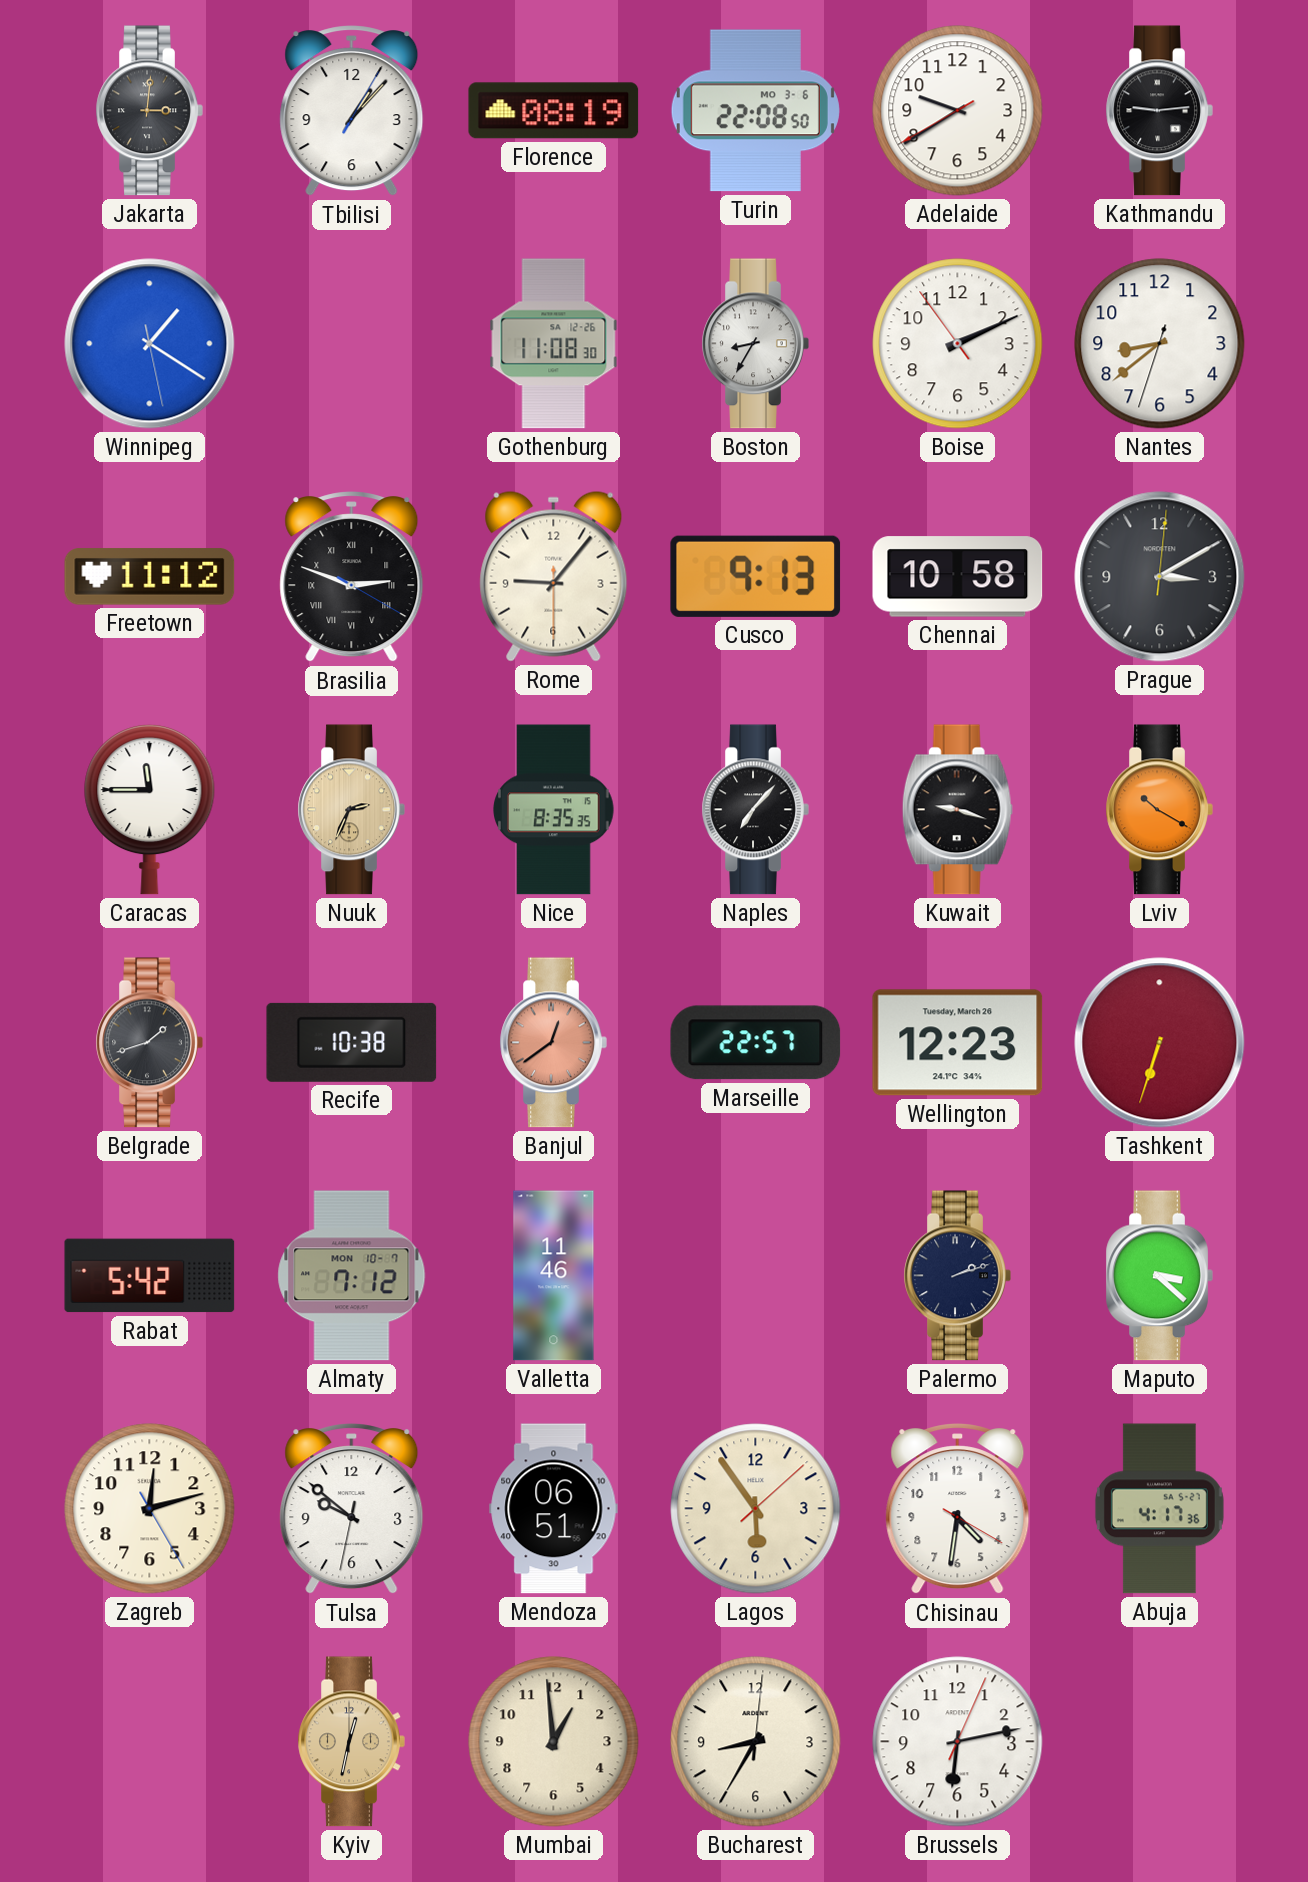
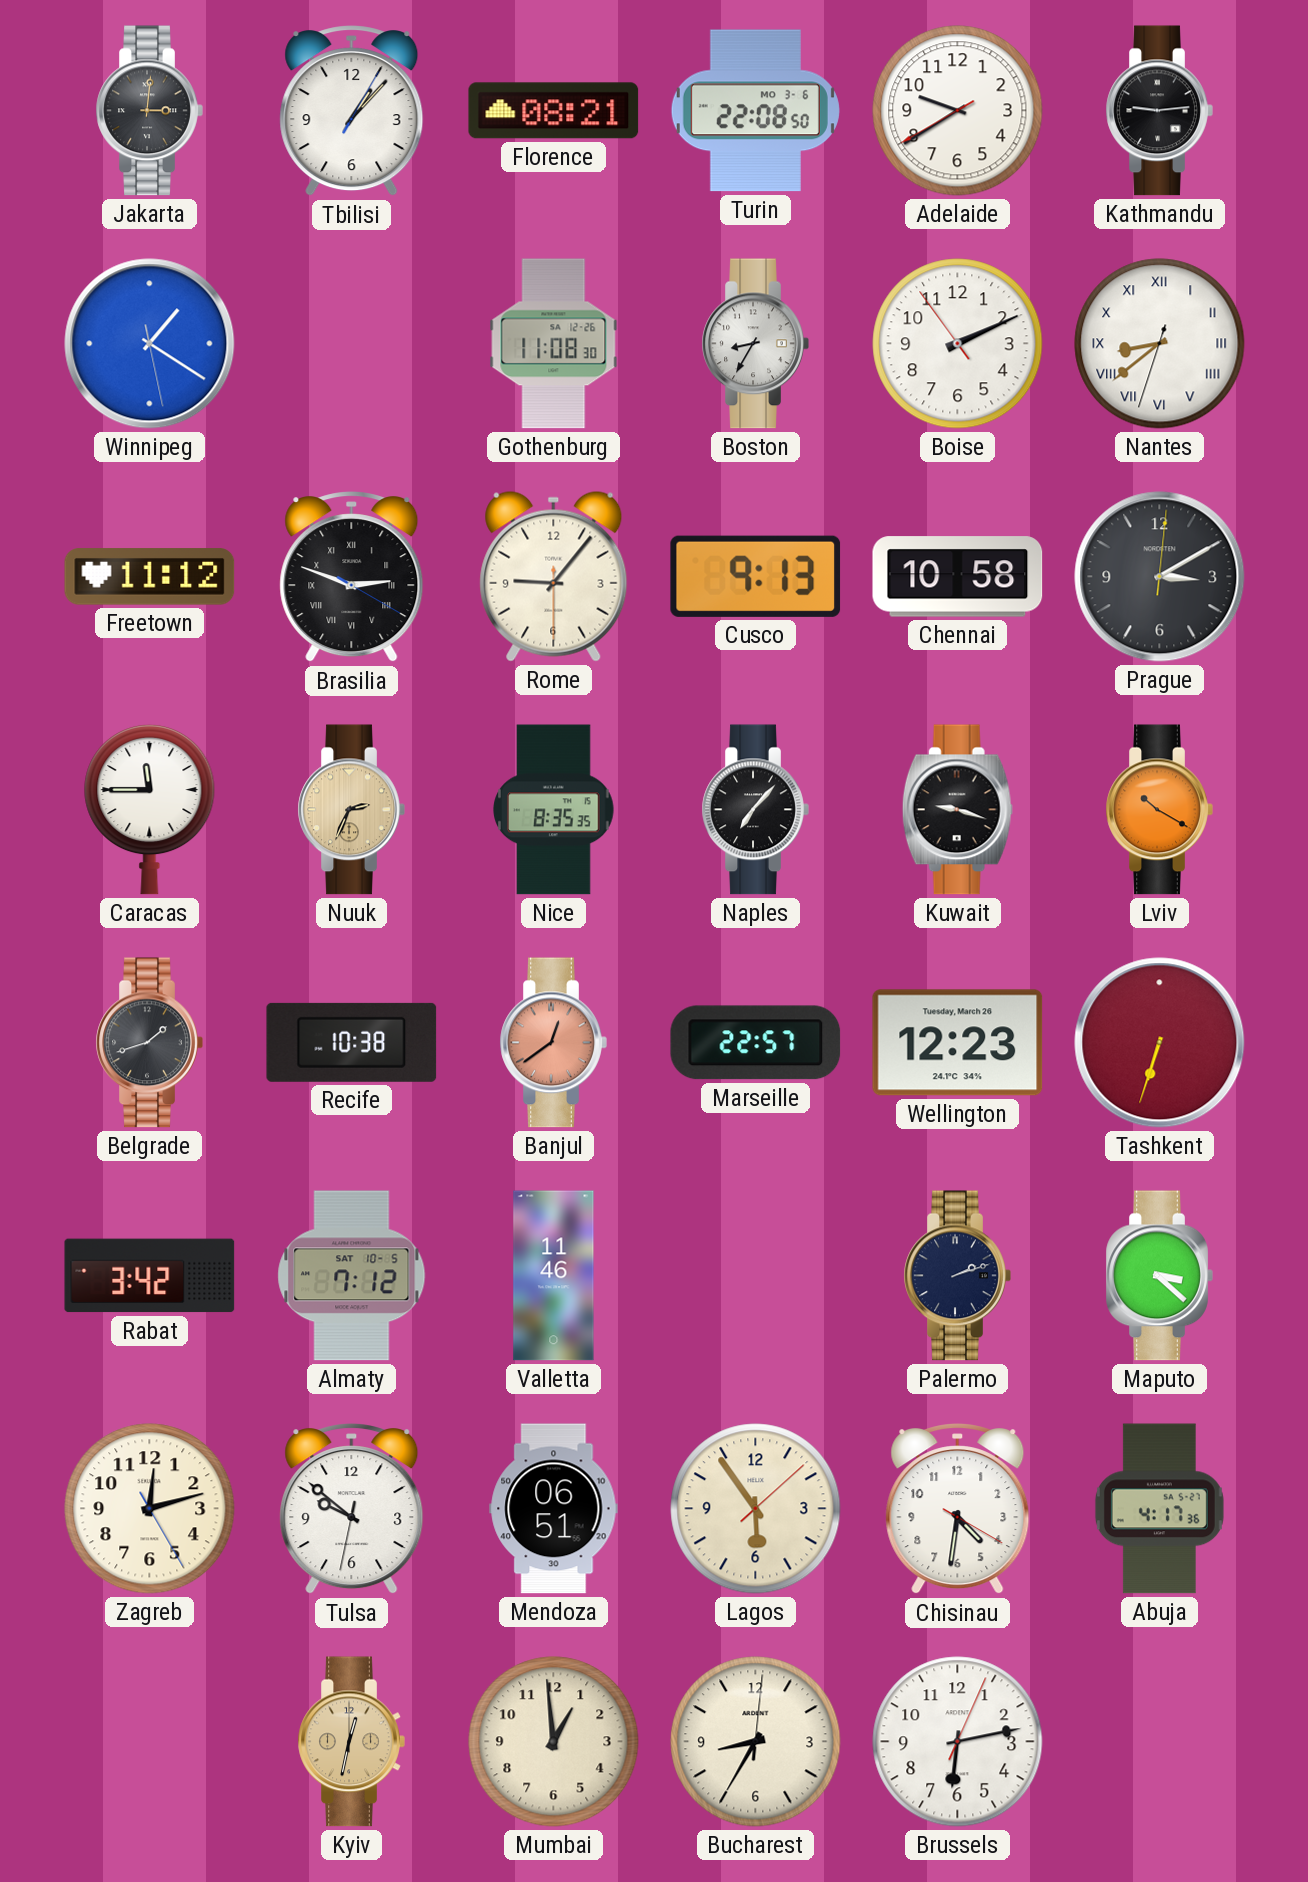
Florence: 08:19 -> 08:21 (554, 111)
Nantes numerals: Arabic -> Roman (1160, 344)
Rabat: 5:42 -> 3:42 (150, 1276)
Almaty date: MON 10-7 -> SAT 10-5 (352, 1276)
